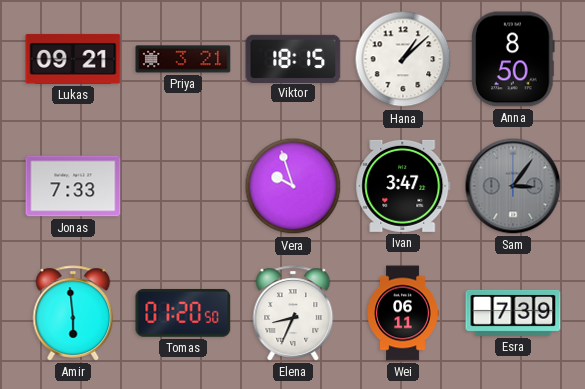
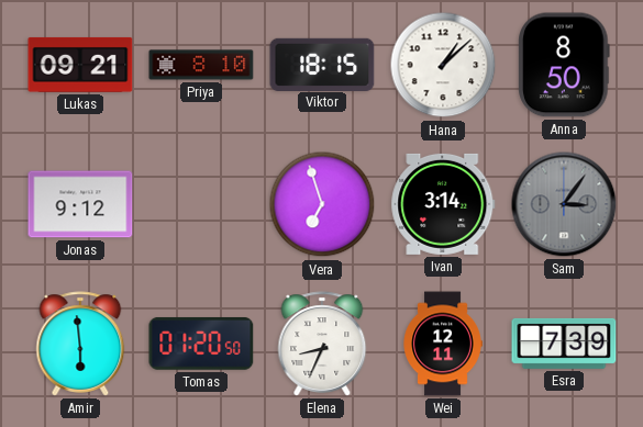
Priya: 3:21 -> 8:10 (201, 65)
Jonas: 7:33 -> 9:12 (80, 204)
Vera: 9:57 -> 6:57 (322, 204)
Ivan: 3:47 -> 3:14 (443, 204)
Wei: 06:11 -> 12:11 (443, 344)
